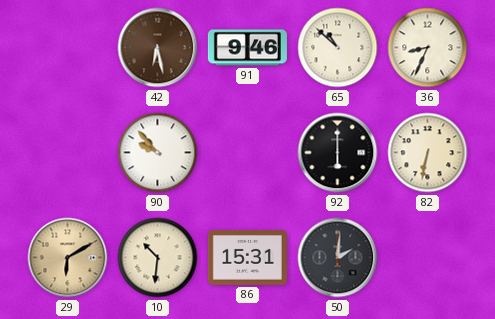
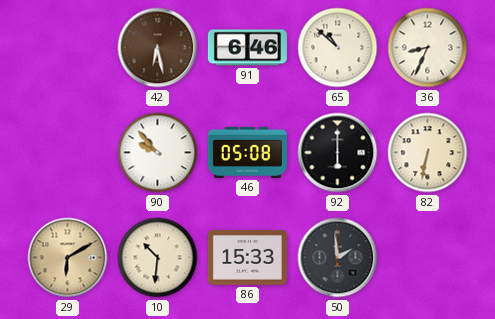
91: 9:46 -> 6:46 (247, 48)
46: none -> 05:08 (247, 152)
86: 15:31 -> 15:33 (247, 258)
50: 2:01 -> 1:59 (338, 258)
